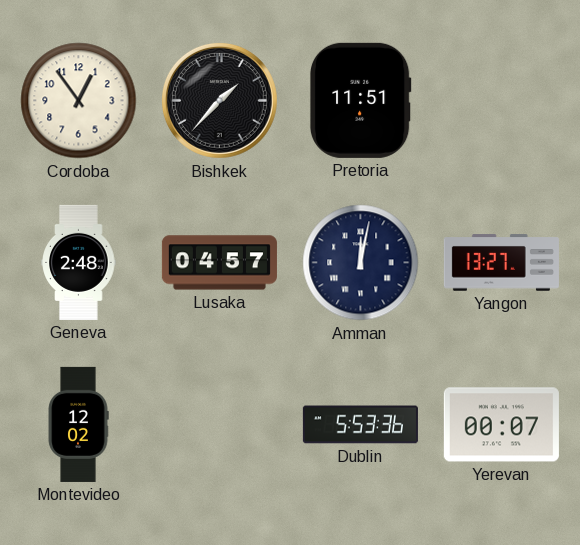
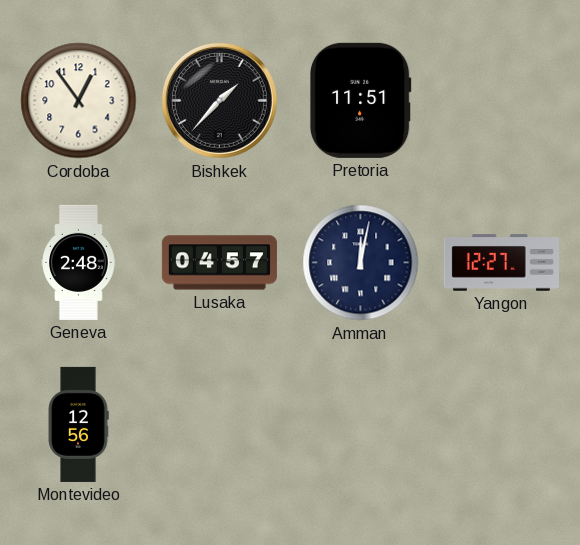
Yangon: 13:27 -> 12:27 (501, 263)
Montevideo: 12:02 -> 12:56 (78, 424)
Dublin: 5:53 -> none (360, 425)
Yerevan: 00:07 -> none (501, 425)
